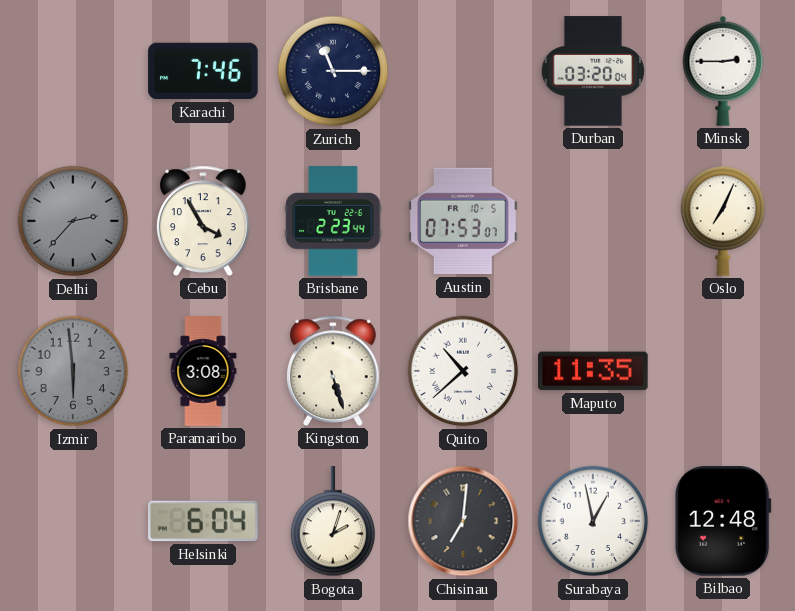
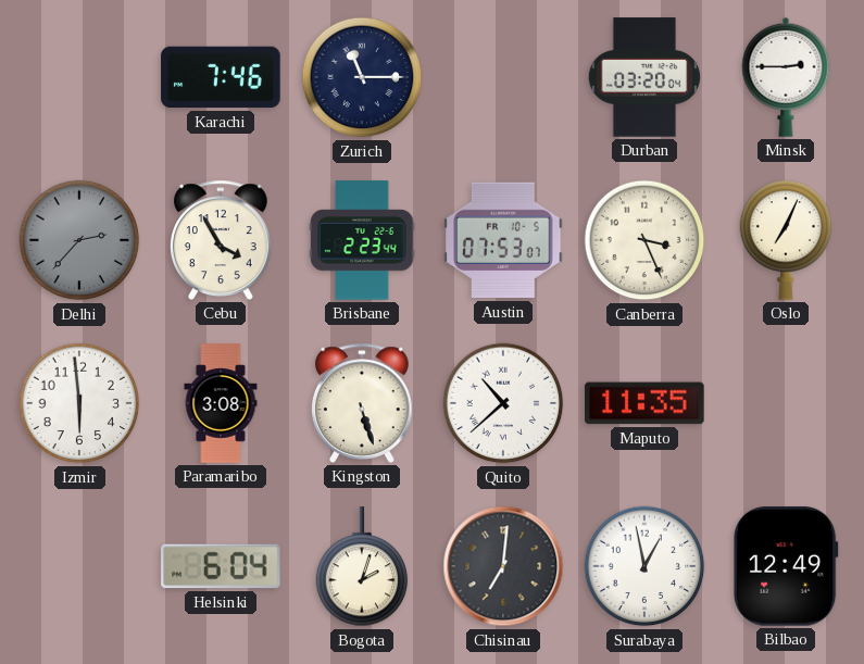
Canberra: none -> 3:26 (644, 240)
Izmir dial: grey -> white (79, 403)
Bilbao: 12:48 -> 12:49 (786, 566)
